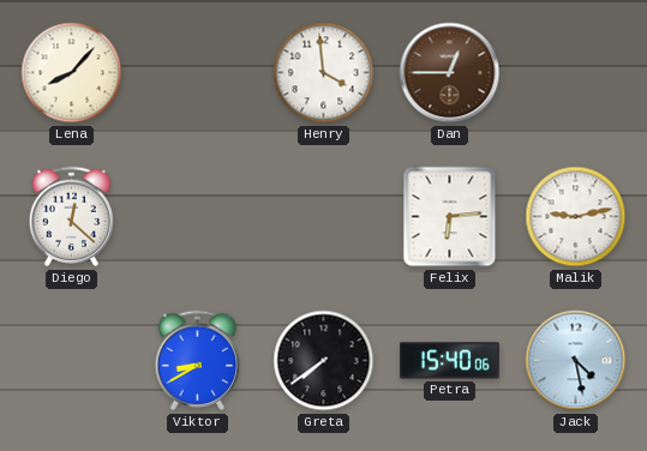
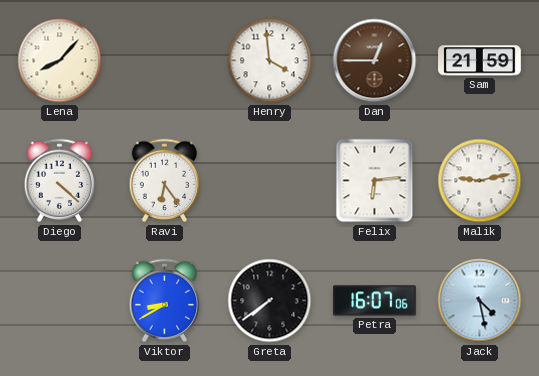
Sam: none -> 21:59 (480, 61)
Diego: 12:22 -> 4:22 (60, 181)
Ravi: none -> 6:24 (165, 181)
Petra: 15:40 -> 16:07 (375, 301)
